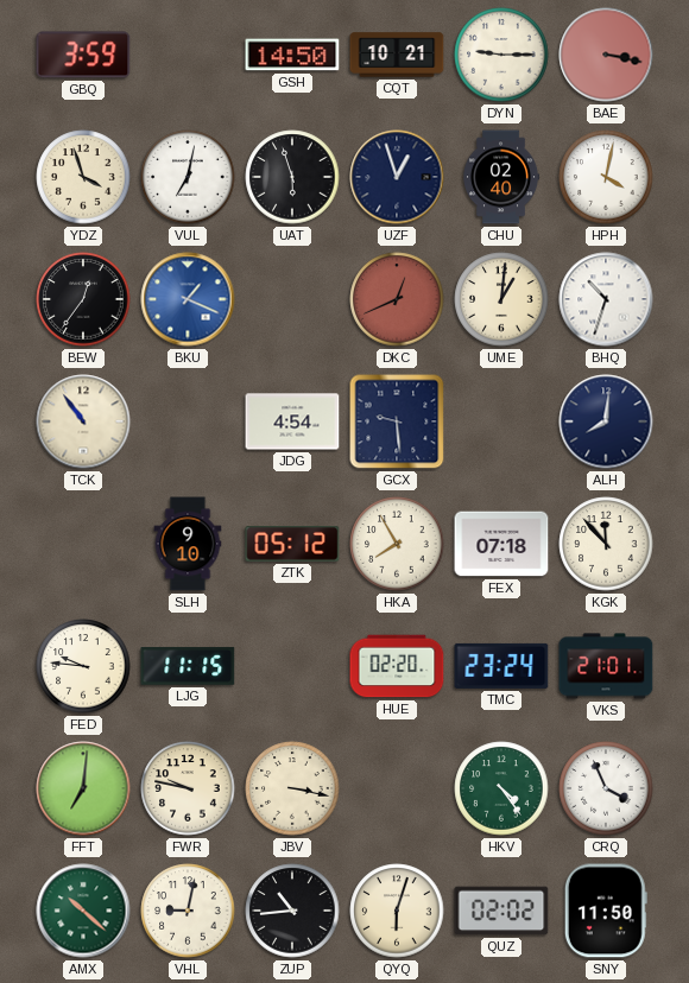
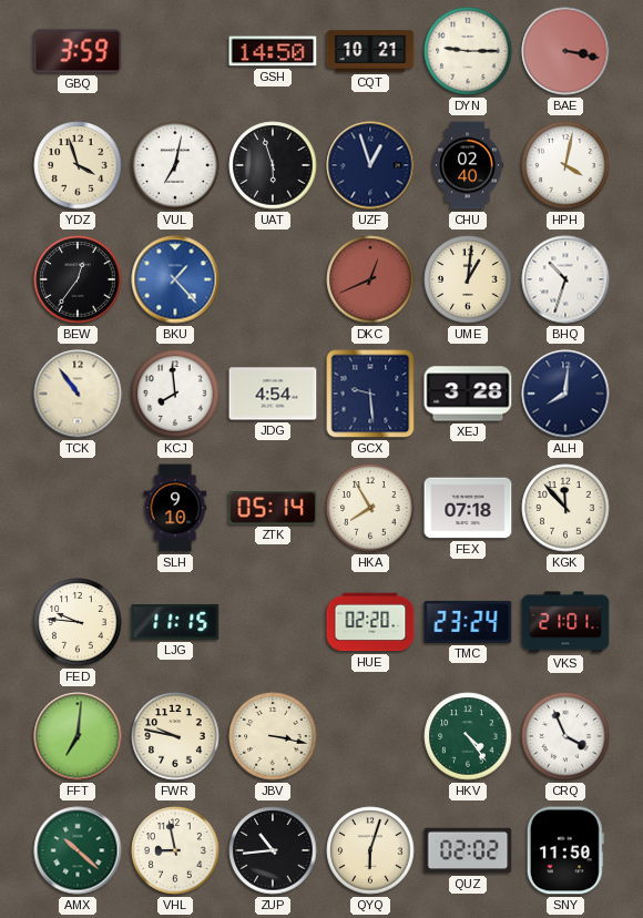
BKU: 1:19 -> 1:23 (175, 279)
KCJ: none -> 7:59 (175, 394)
XEJ: none -> 3:28 (468, 394)
ZTK: 05:12 -> 05:14 (273, 508)
VHL: 9:02 -> 8:58 (175, 850)
